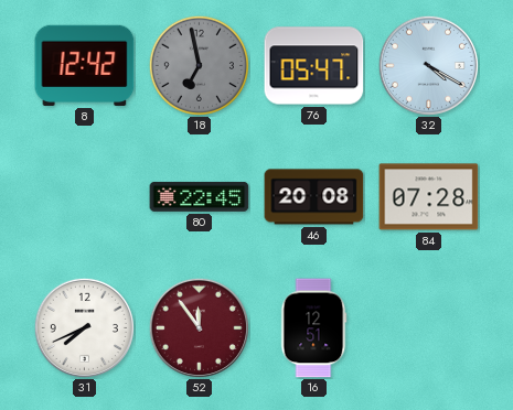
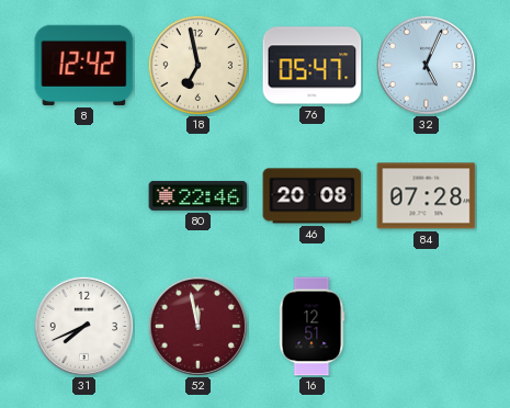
18 dial: grey -> cream (197, 65)
32: 4:20 -> 5:04 (426, 65)
80: 22:45 -> 22:46 (199, 195)
52: 11:54 -> 11:58 (197, 326)
